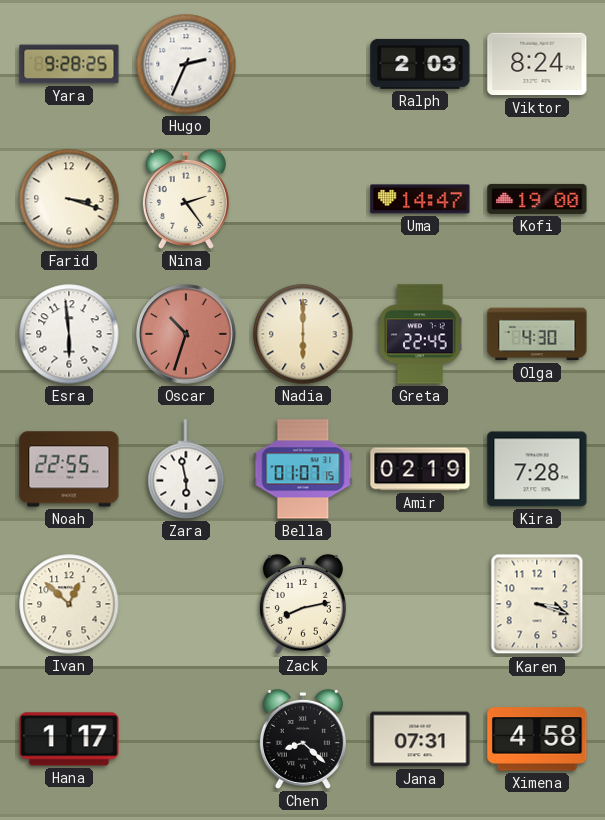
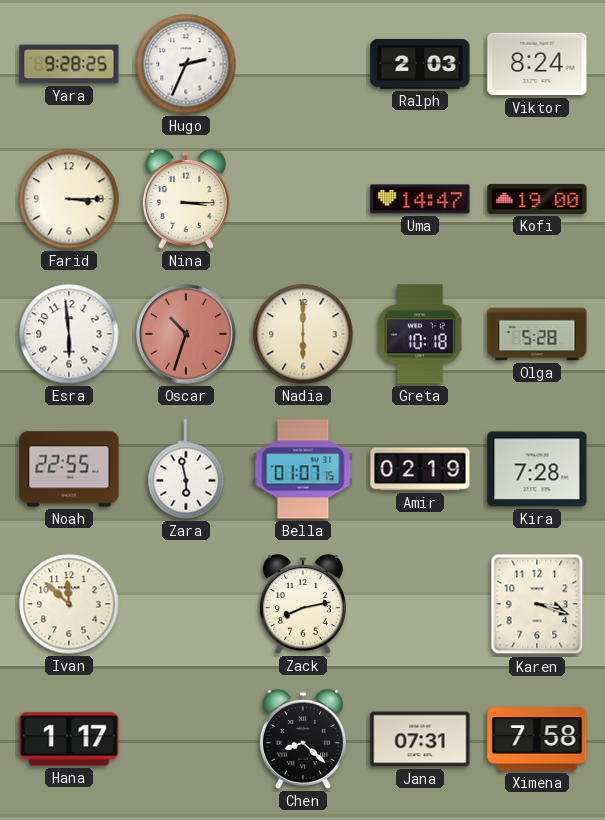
Farid: 3:18 -> 3:15 (69, 199)
Nina: 2:24 -> 3:15 (186, 199)
Greta: 22:45 -> 10:18 (420, 334)
Olga: 4:30 -> 5:28 (537, 334)
Ivan: 12:52 -> 11:52 (69, 604)
Ximena: 4:58 -> 7:58 (537, 739)
